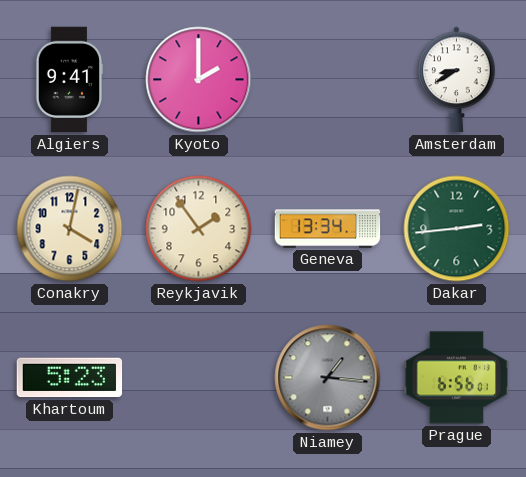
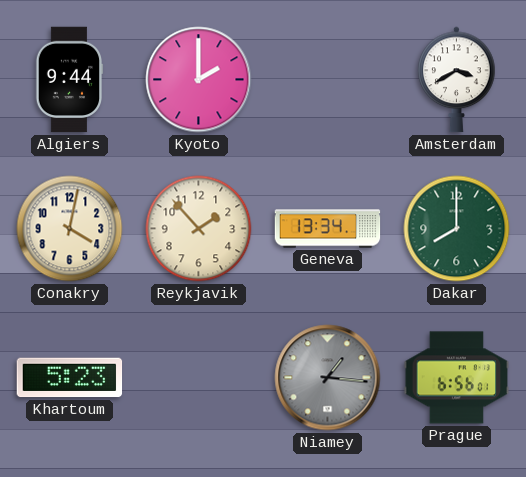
Algiers: 9:41 -> 9:44 (69, 80)
Amsterdam: 8:40 -> 3:40 (457, 80)
Reykjavik: 1:54 -> 1:53 (199, 229)
Dakar: 2:44 -> 8:00 (457, 229)
